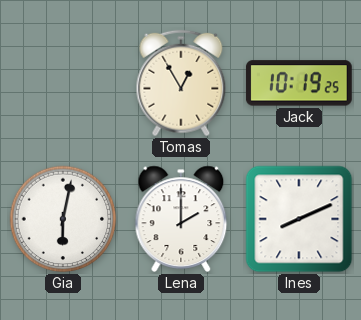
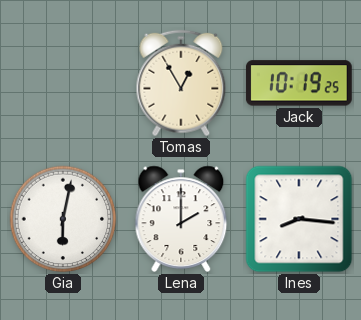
Ines: 8:11 -> 8:16 (299, 219)
